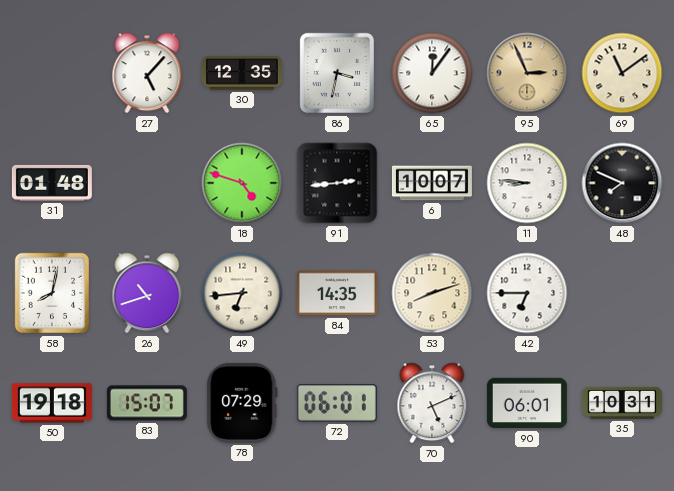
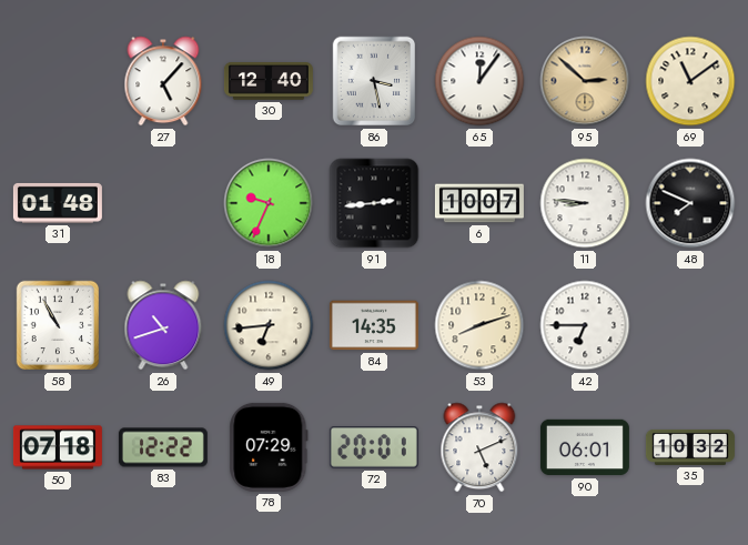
30: 12:35 -> 12:40 (269, 82)
86: 3:32 -> 3:28 (374, 81)
95: 2:56 -> 2:52 (585, 81)
18: 4:48 -> 9:34 (269, 203)
58: 8:02 -> 10:55 (58, 325)
50: 19:18 -> 07:18 (58, 447)
83: 15:07 -> 12:22 (163, 447)
72: 06:01 -> 20:01 (374, 448)
35: 10:31 -> 10:32 (690, 447)
